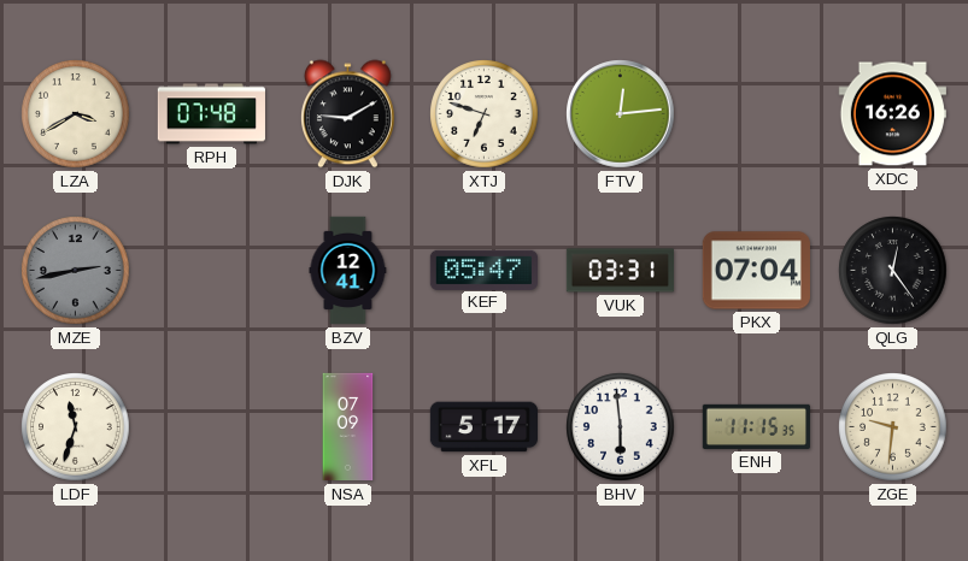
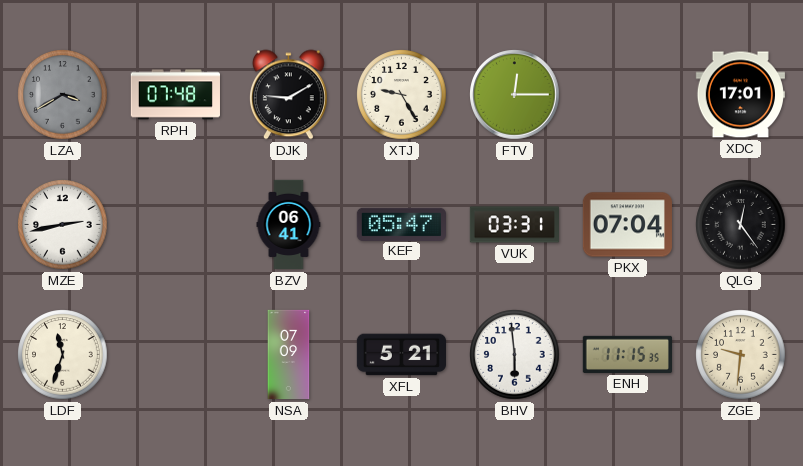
LZA dial: cream -> grey (63, 95)
XTJ: 6:48 -> 9:25 (402, 95)
FTV: 12:14 -> 12:15 (515, 95)
XDC: 16:26 -> 17:01 (740, 95)
MZE dial: grey -> white (63, 225)
BZV: 12:41 -> 06:41 (289, 225)
XFL: 5:17 -> 5:21 (401, 355)
